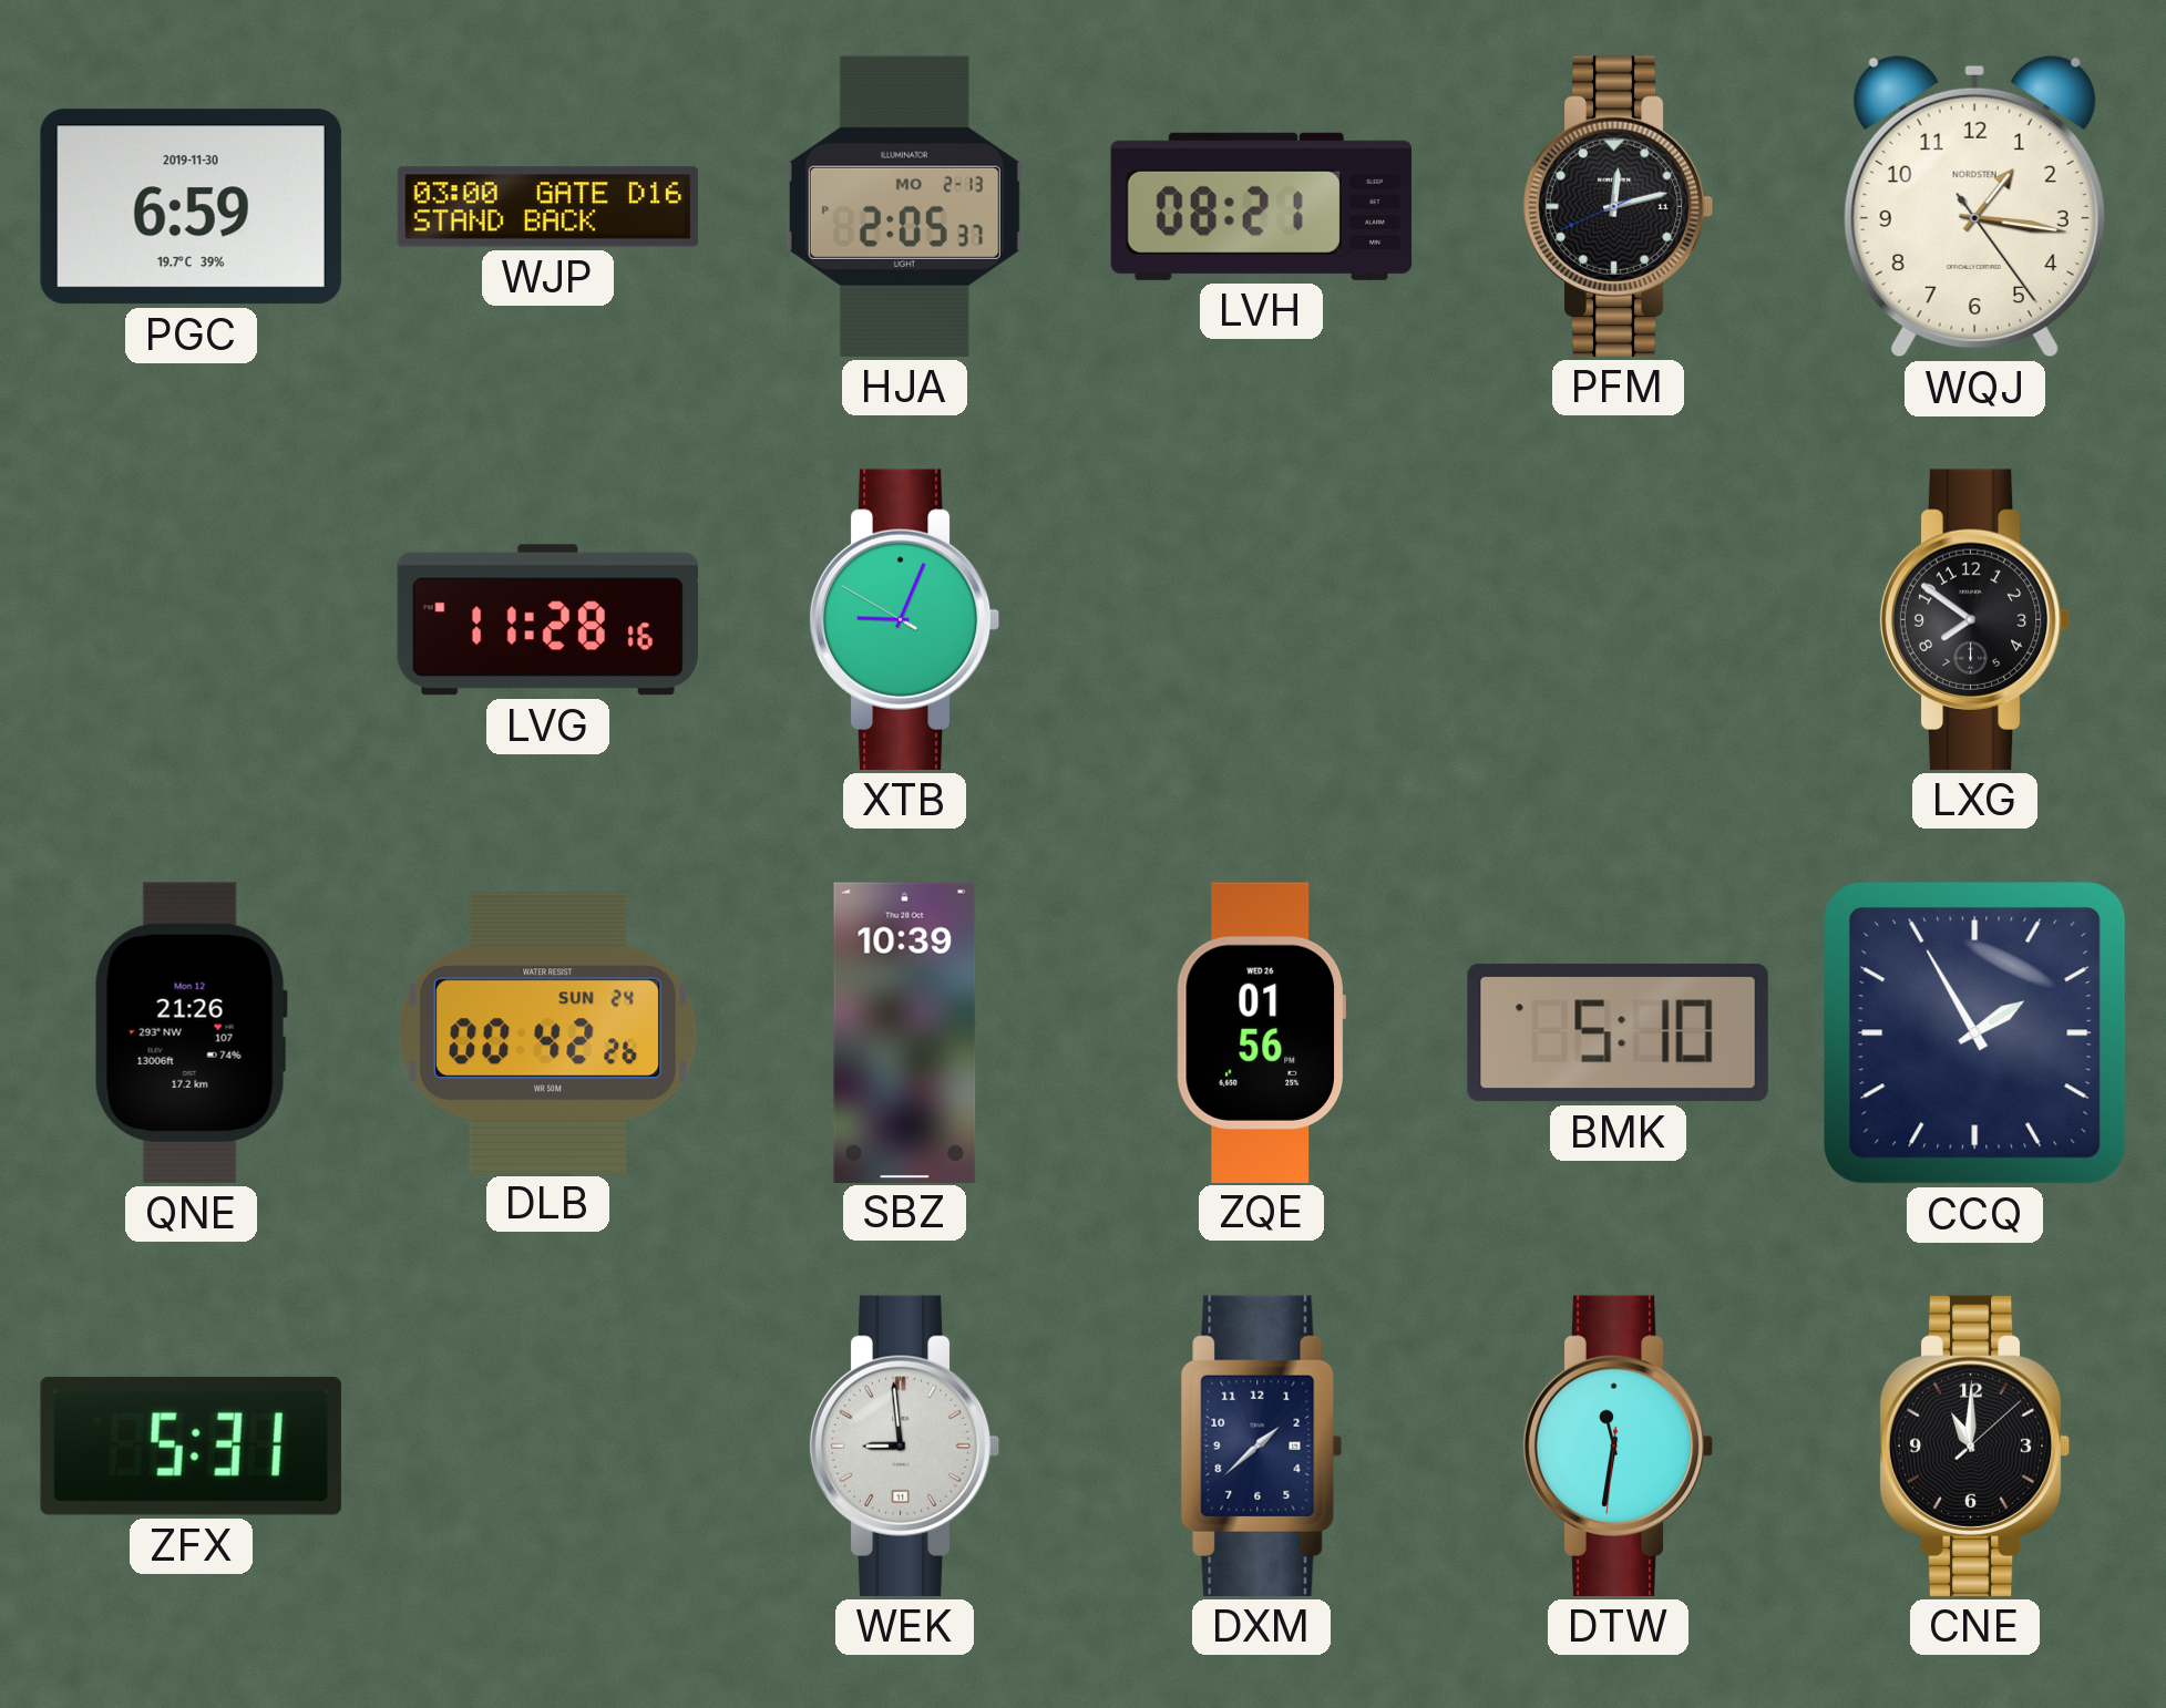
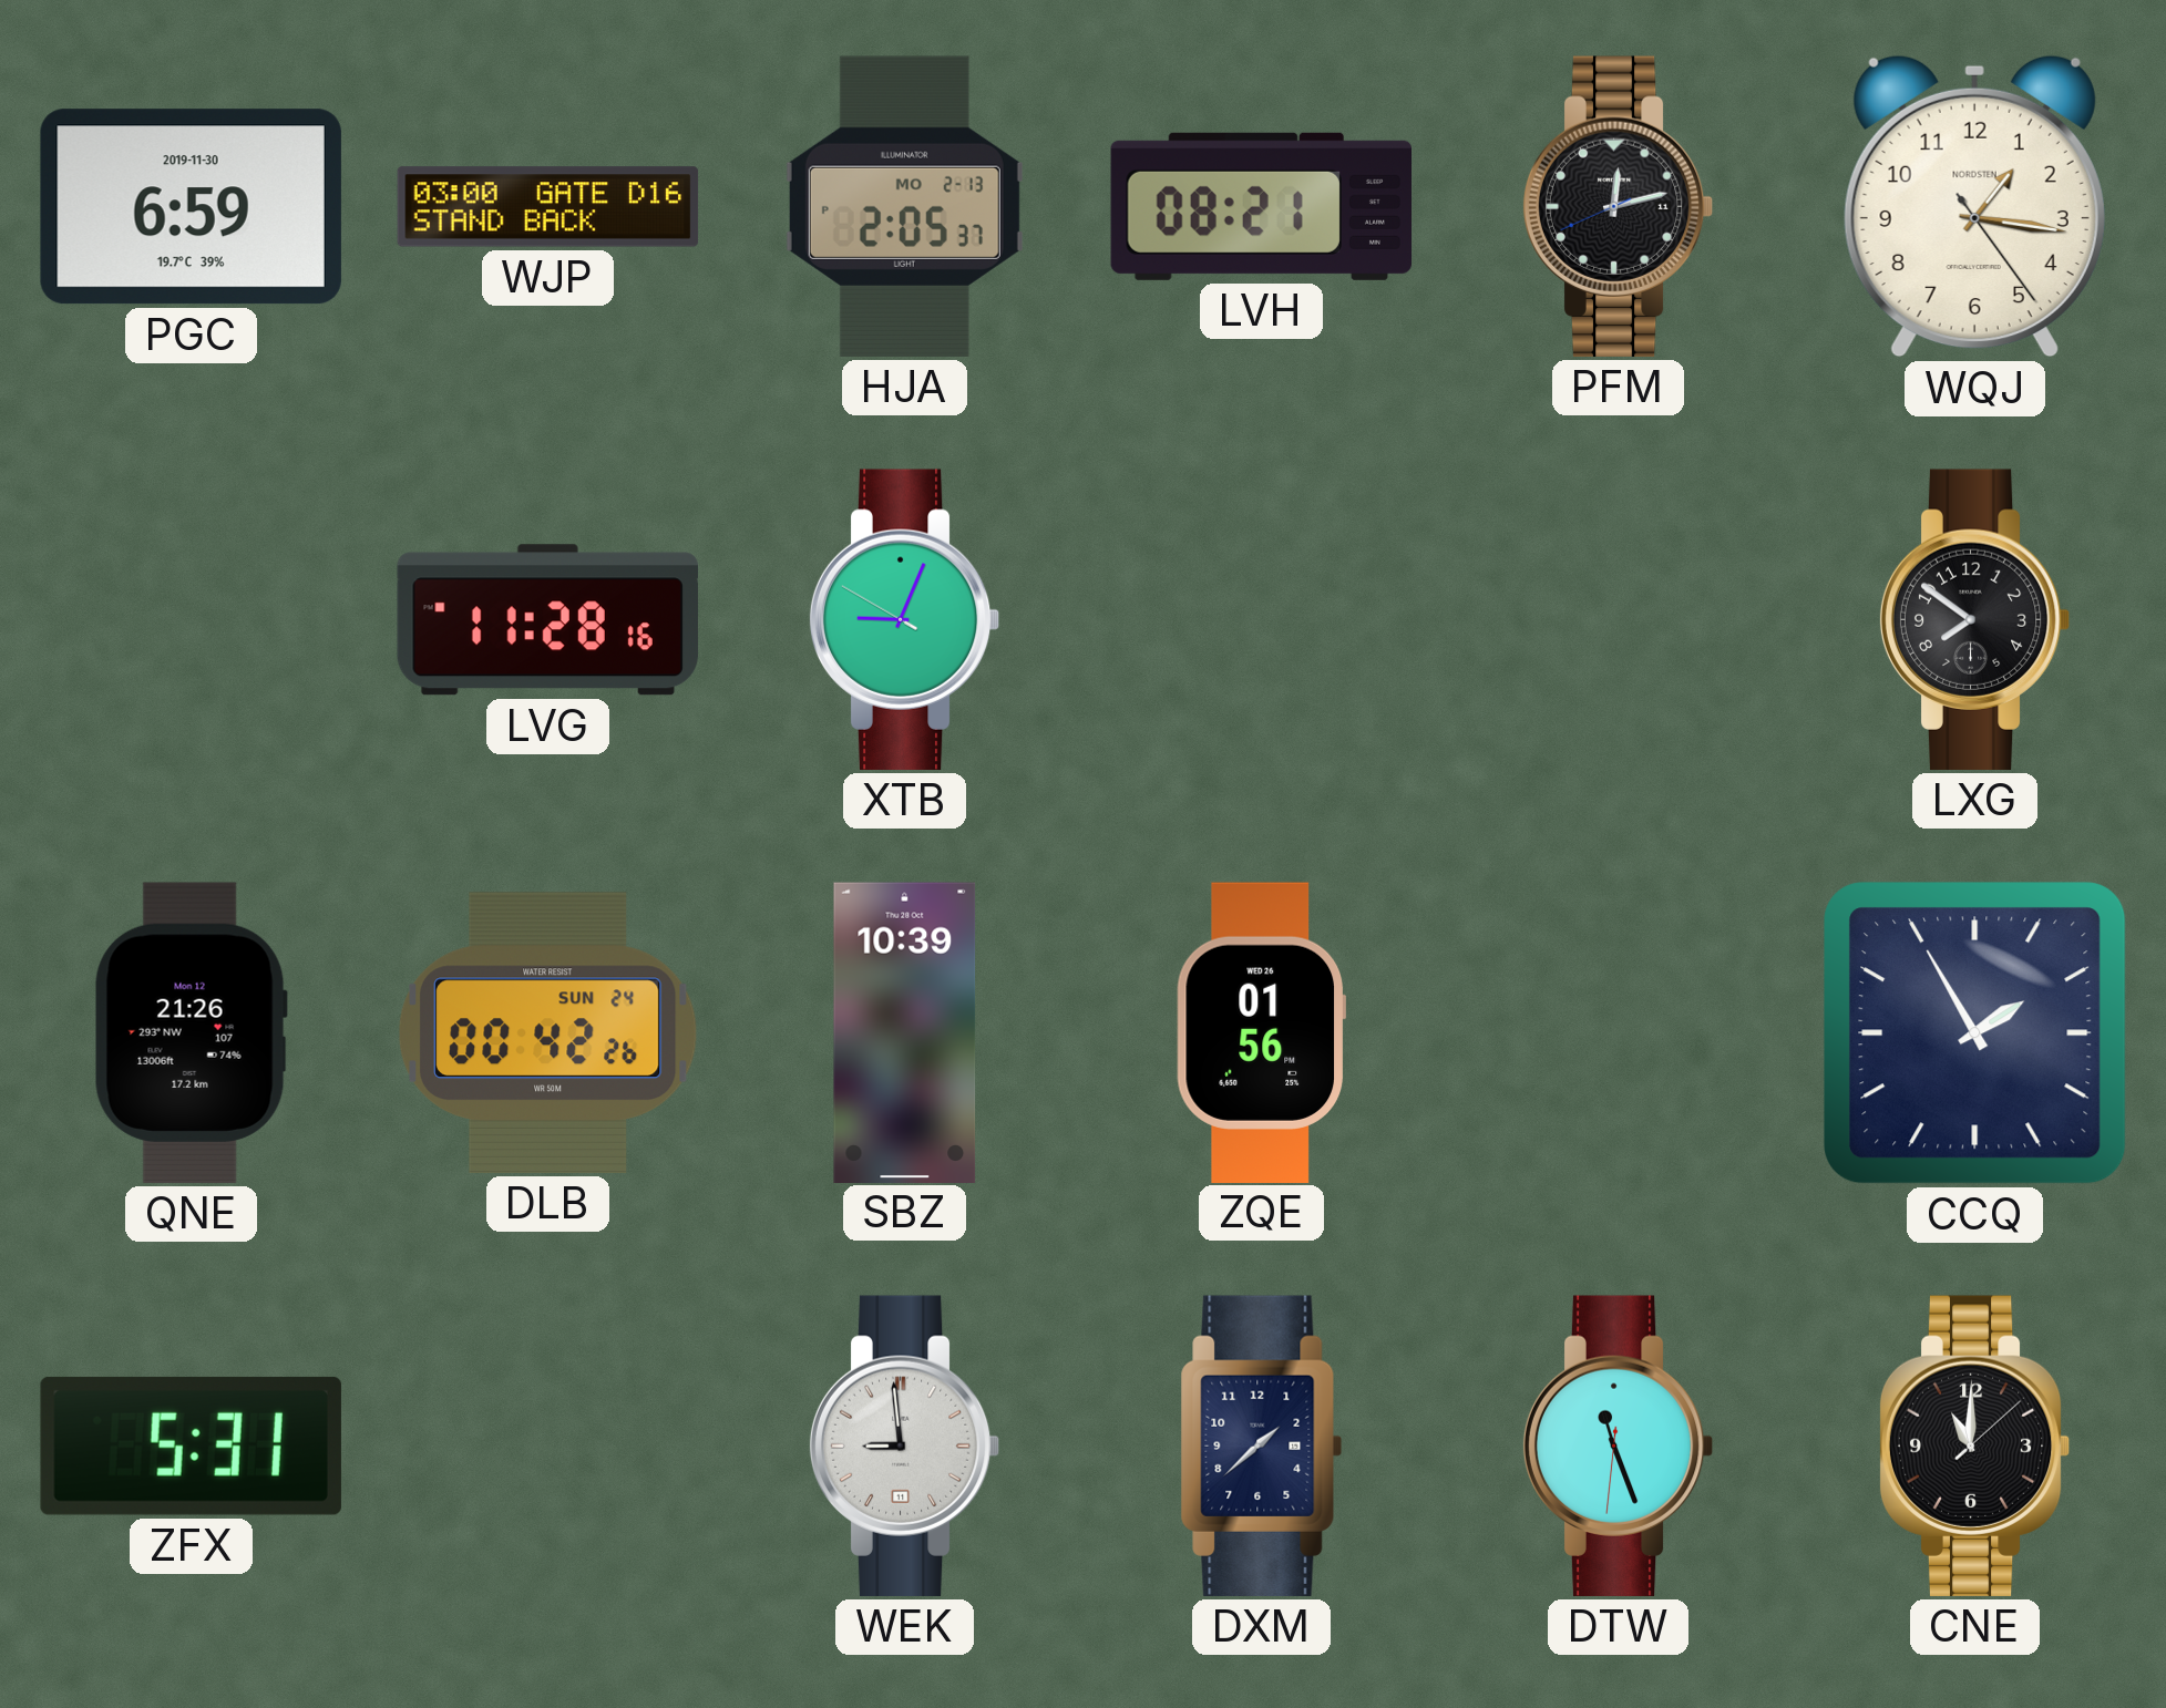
BMK: 5:10 -> none (1618, 1032)
DTW: 11:31 -> 11:26 (1618, 1445)
